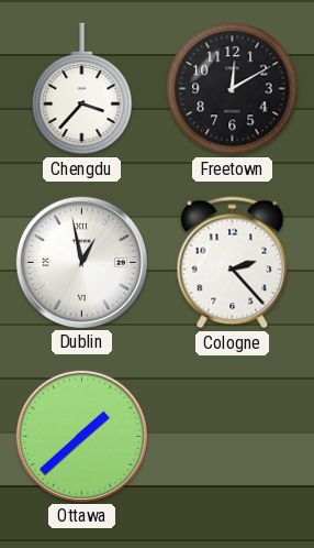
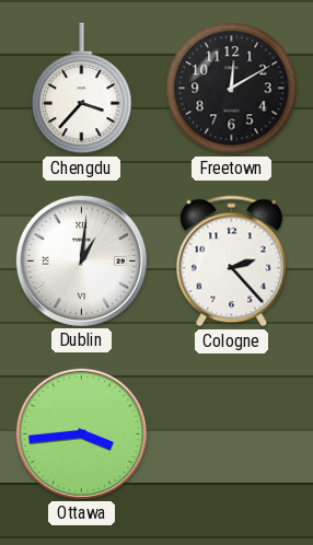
Dublin: 12:58 -> 1:01 (81, 260)
Ottawa: 1:38 -> 3:44 (81, 433)
